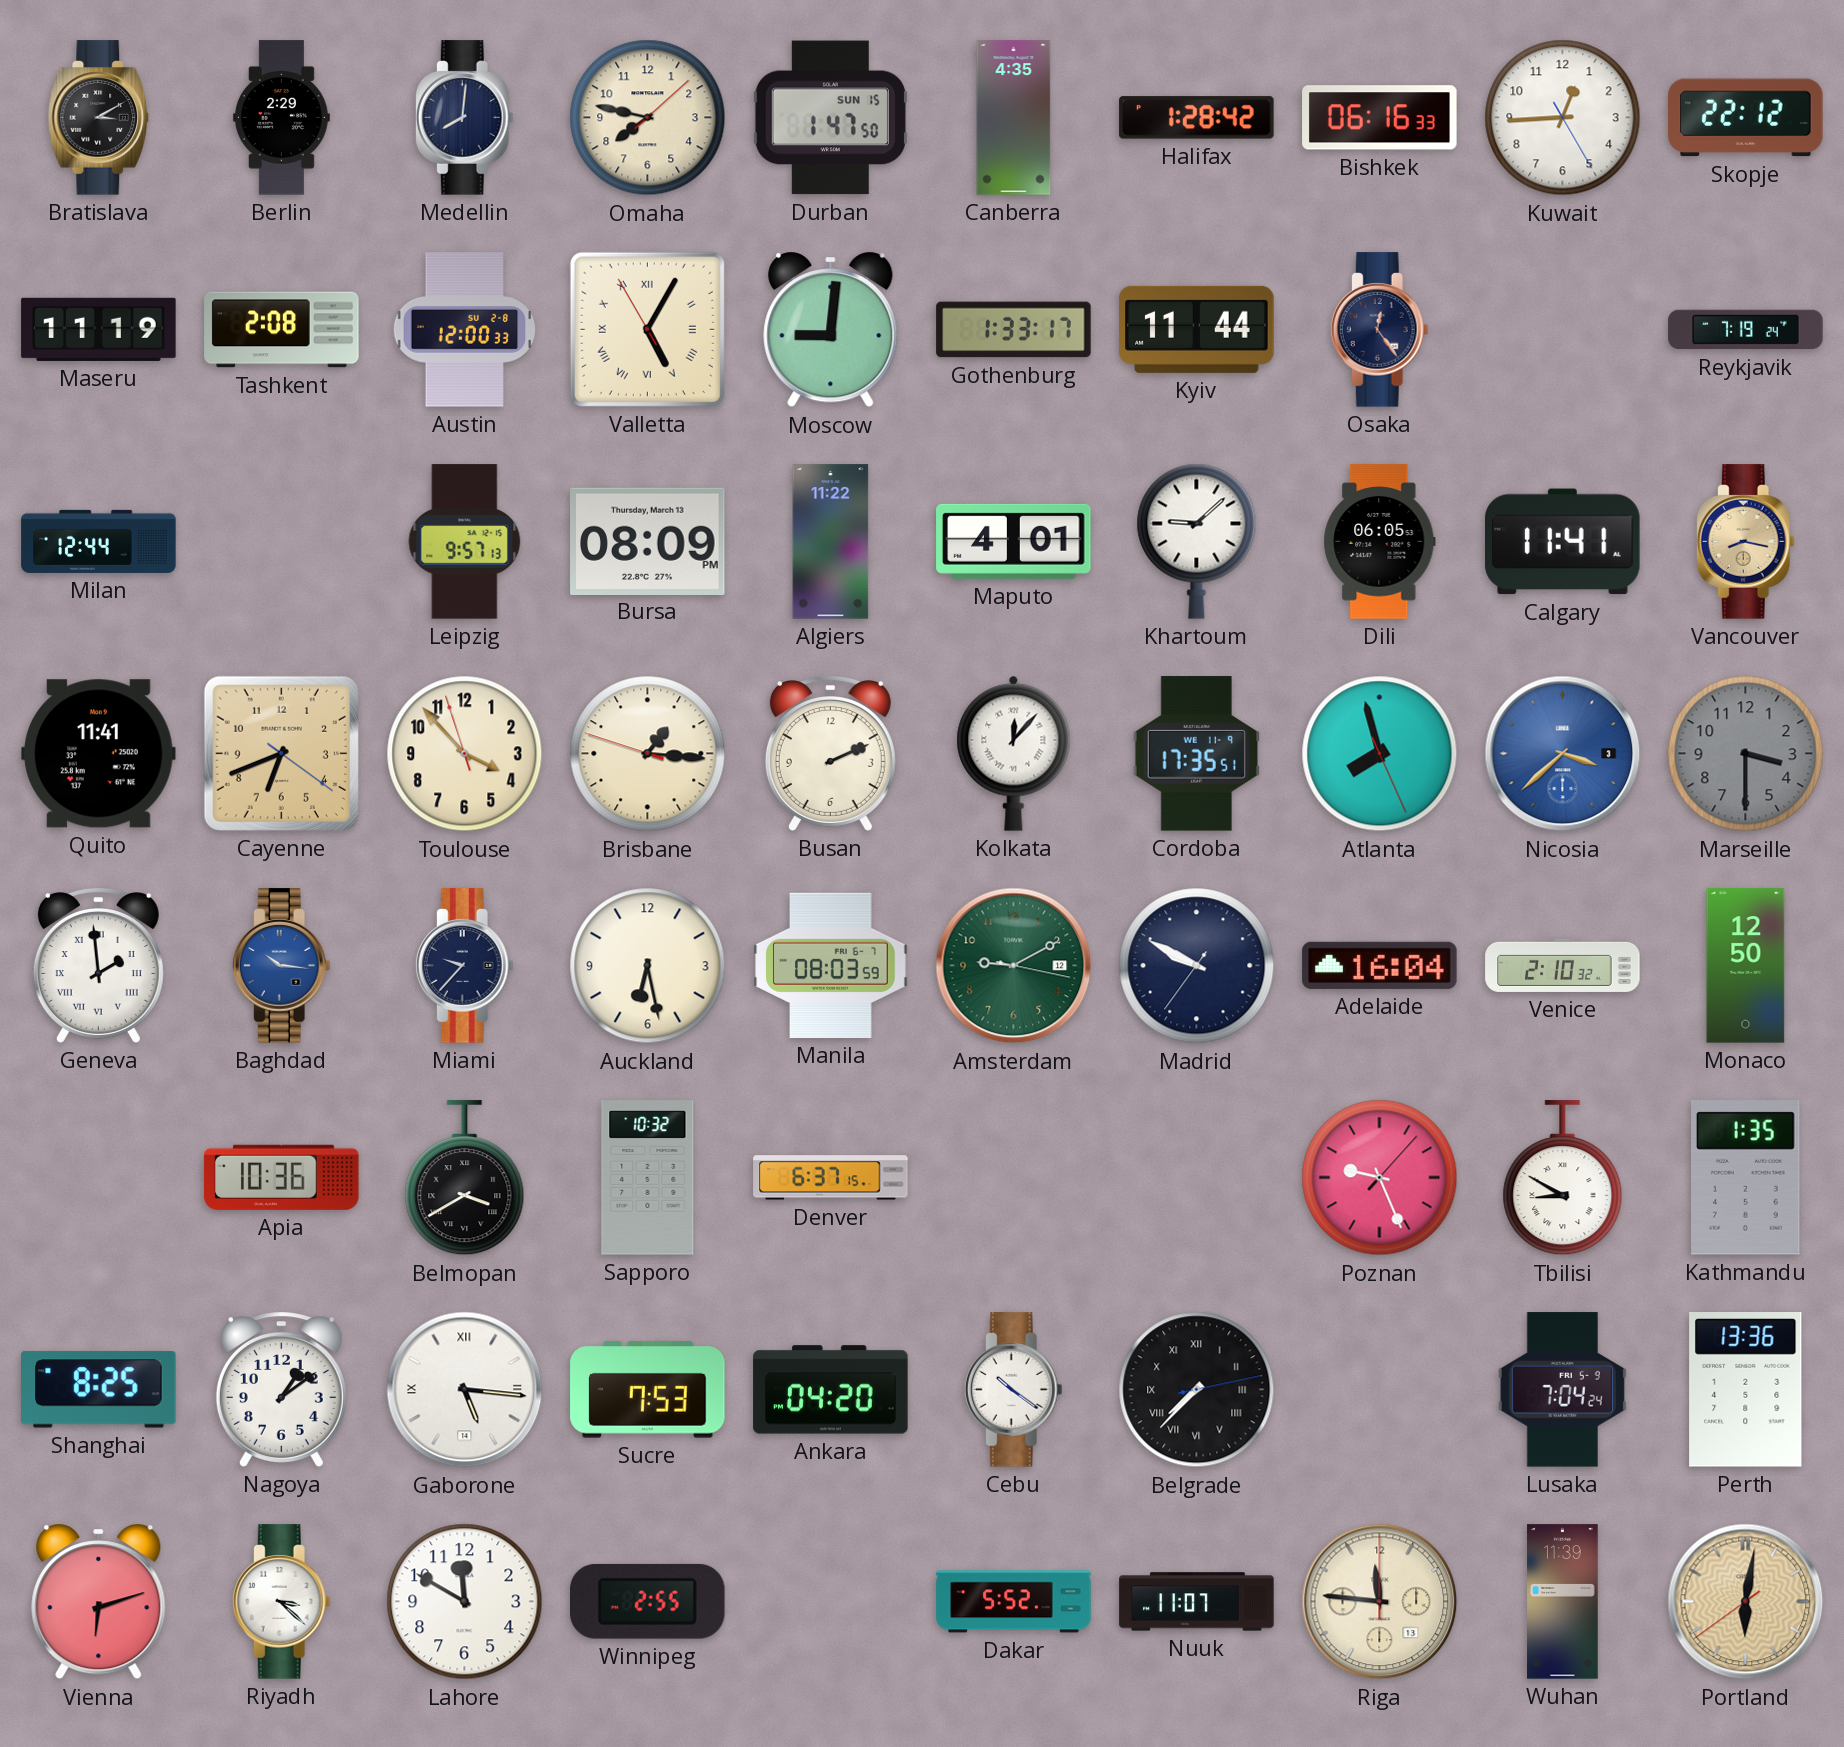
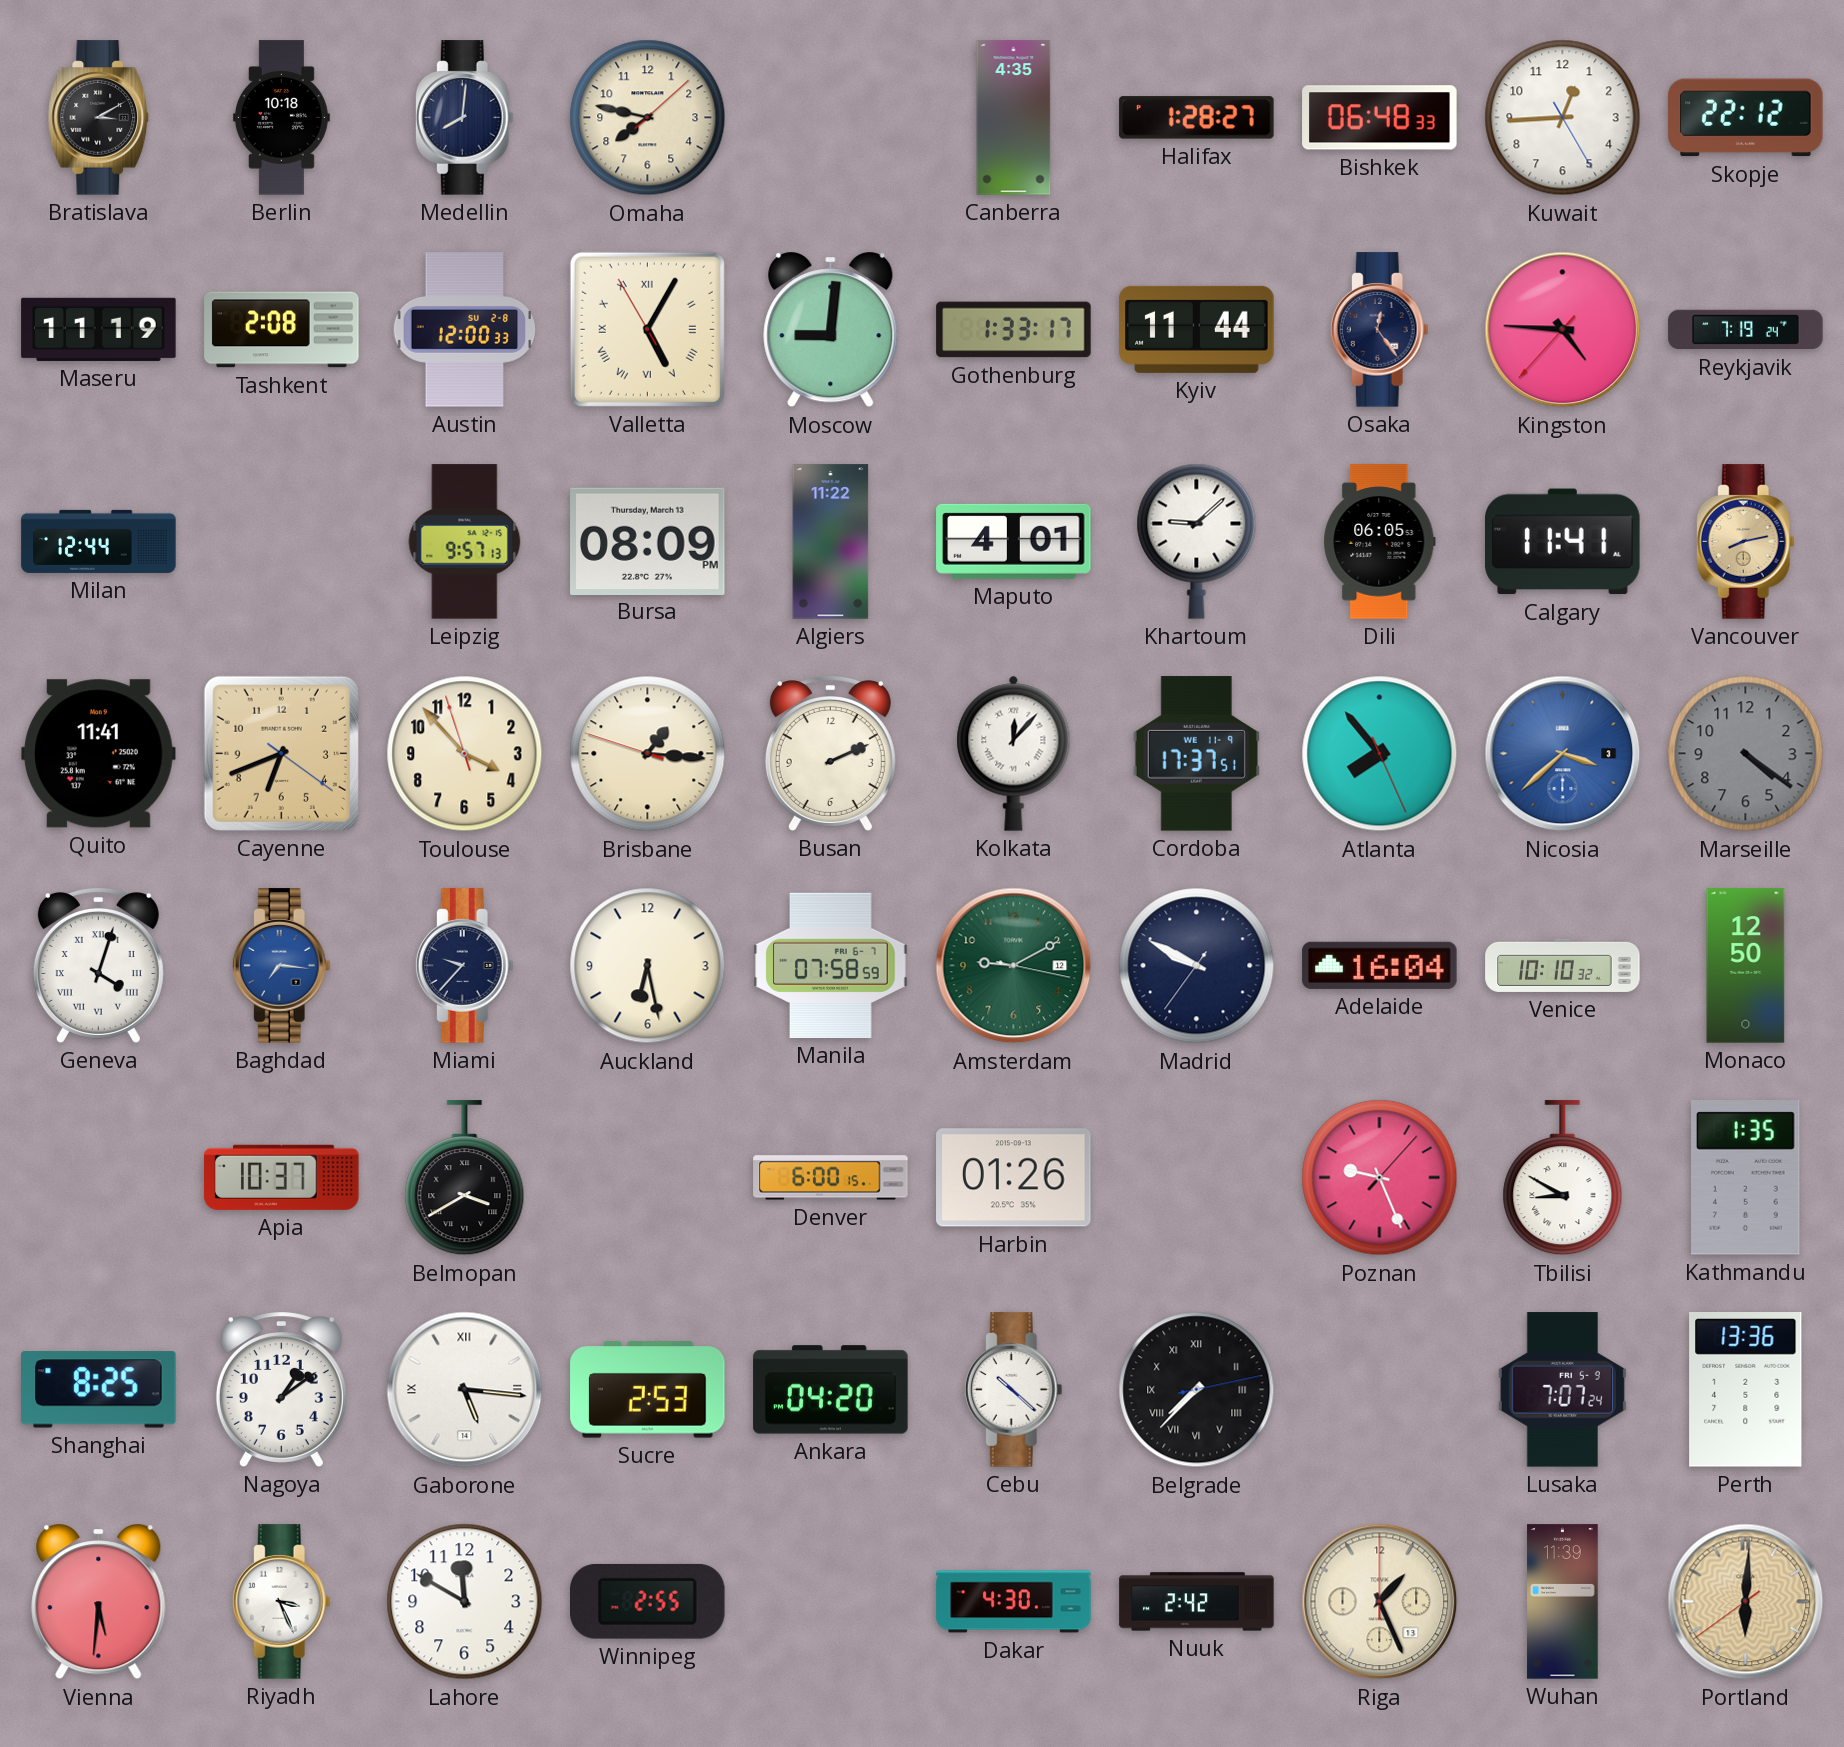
Berlin: 2:29 -> 10:18 (281, 118)
Durban: 1:47 -> none (830, 118)
Halifax: 1:28:42 -> 1:28:27 (1197, 118)
Bishkek: 06:16 -> 06:48 (1380, 118)
Kingston: none -> 4:45 (1563, 330)
Vancouver: 8:17 -> 8:13 (1745, 542)
Cordoba: 17:35 -> 17:37 (1196, 754)
Atlanta: 7:57 -> 7:53 (1380, 754)
Marseille: 3:30 -> 4:21 (1746, 754)
Geneva: 1:59 -> 4:03 (98, 966)
Baghdad: 10:16 -> 7:16 (281, 966)
Manila: 08:03 -> 07:58 (831, 965)
Venice: 2:10 -> 10:10 (1563, 965)
Apia: 10:36 -> 10:37 (282, 1177)
Sapporo: 10:32 -> none (648, 1178)
Denver: 6:37 -> 6:00 (831, 1178)
Harbin: none -> 01:26 (1014, 1178)
Sucre: 7:53 -> 2:53 (648, 1390)
Cebu: 10:21 -> 10:22 (1013, 1390)
Lusaka: 7:04 -> 7:07 (1562, 1390)
Vienna: 6:12 -> 5:31 (99, 1602)
Riyadh: 3:22 -> 3:26 (281, 1602)
Dakar: 5:52 -> 4:30 (1014, 1602)
Nuuk: 11:07 -> 2:42 (1197, 1602)
Riga: 11:46 -> 1:26 (1380, 1602)
Portland: 6:01 -> 6:00 (1746, 1602)
